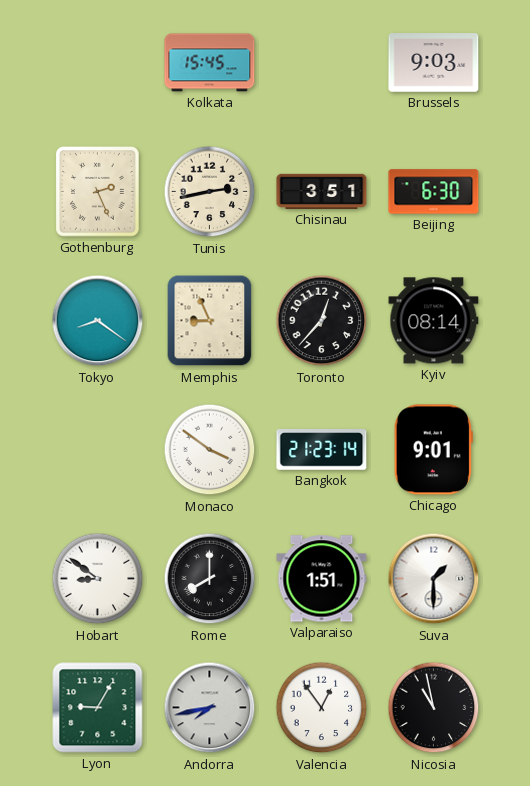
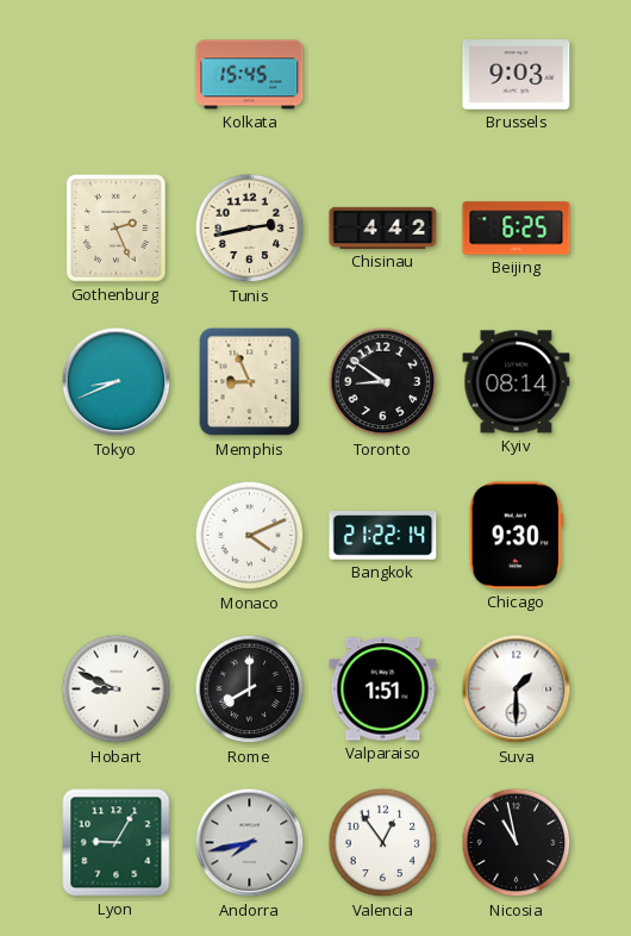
Chisinau: 3:51 -> 4:42 (383, 227)
Beijing: 6:30 -> 6:25 (517, 229)
Tokyo: 8:21 -> 8:41 (117, 382)
Toronto: 12:37 -> 8:51 (383, 382)
Monaco: 3:51 -> 4:11 (250, 536)
Bangkok: 21:23 -> 21:22 (383, 536)
Chicago: 9:01 -> 9:30 (516, 536)
Hobart: 8:51 -> 8:49 (117, 689)
